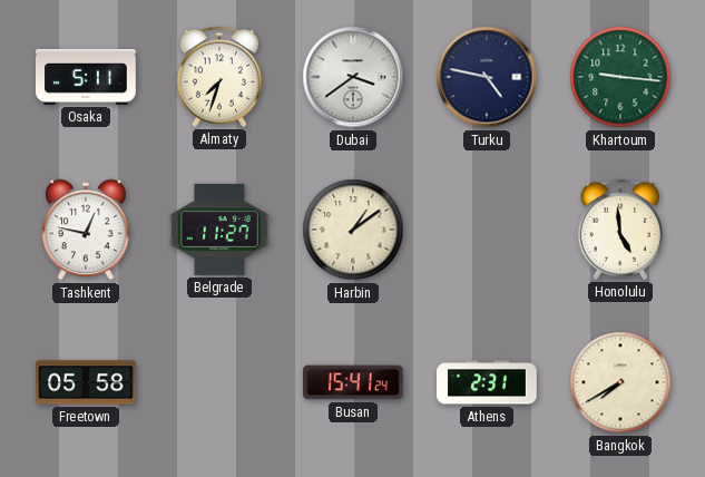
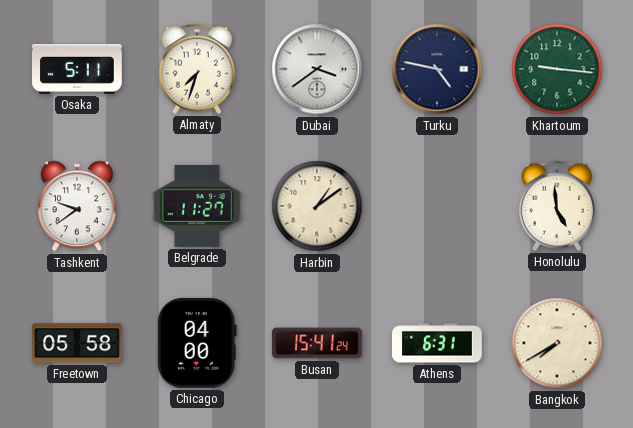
Tashkent: 12:47 -> 9:39 (77, 206)
Chicago: none -> 04:00 (197, 343)
Athens: 2:31 -> 6:31 (437, 343)
